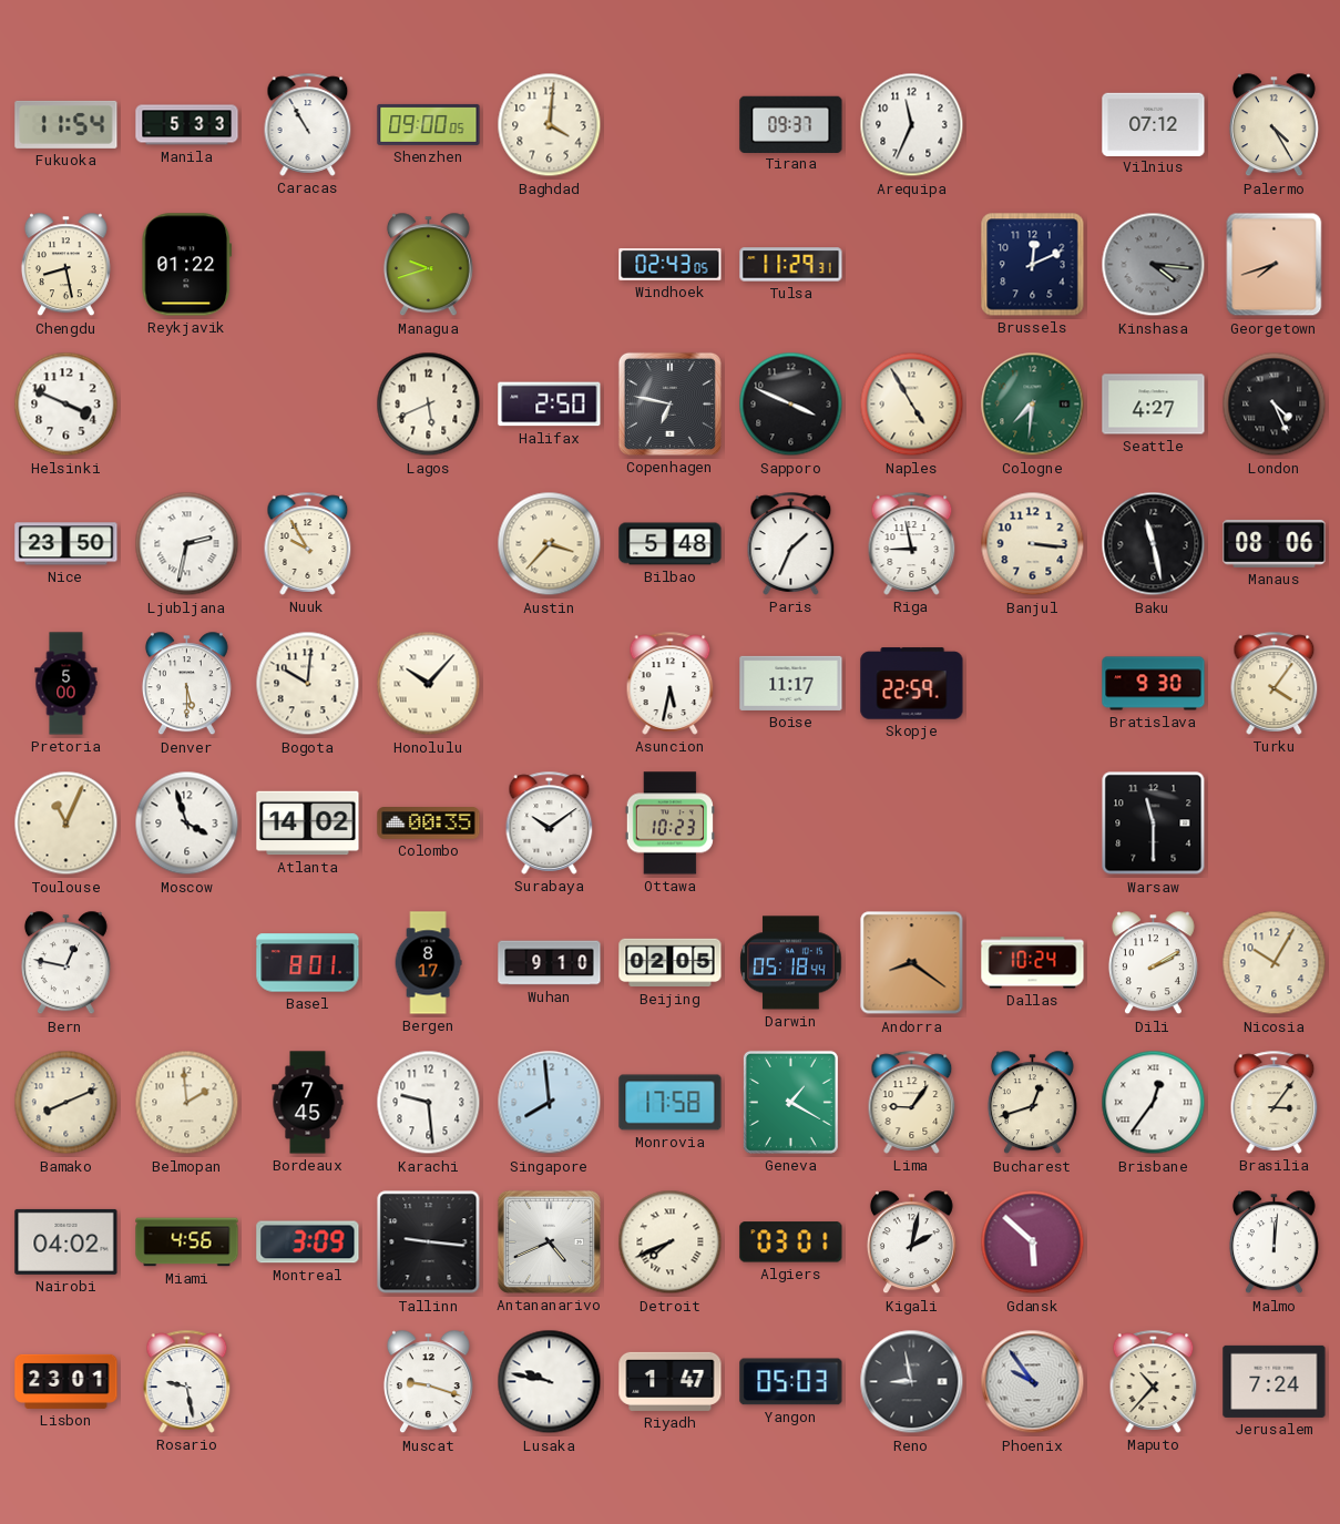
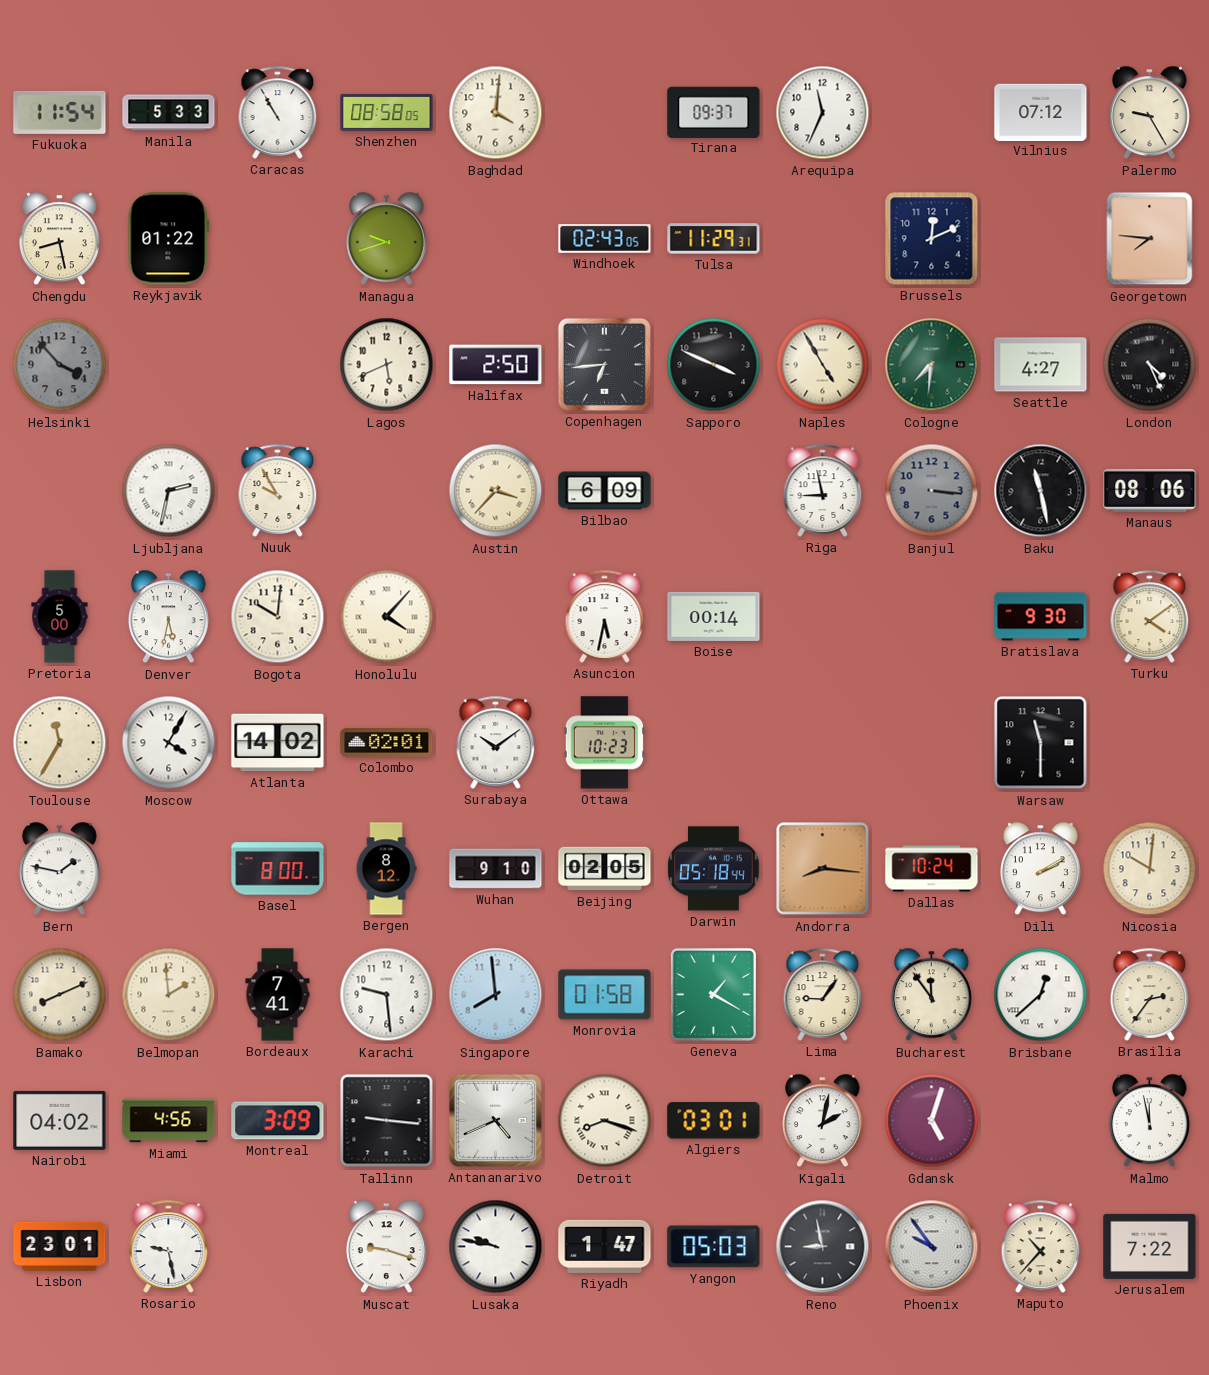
Shenzhen: 09:00 -> 08:58 (387, 112)
Palermo: 4:25 -> 9:25 (1149, 113)
Kinshasa: 4:16 -> none (1154, 265)
Georgetown: 7:42 -> 7:46 (1150, 239)
Helsinki: 3:49 -> 3:53 (60, 365)
Helsinki dial: white -> grey (60, 365)
Copenhagen: 6:47 -> 6:44 (604, 364)
Nice: 23:50 -> none (67, 544)
Bilbao: 5:48 -> 6:09 (605, 491)
Paris: 1:34 -> none (791, 543)
Banjul dial: cream -> grey (932, 491)
Denver: 5:30 -> 5:32 (168, 617)
Honolulu: 10:07 -> 4:07 (387, 617)
Boise: 11:17 -> 00:14 (714, 616)
Skopje: 22:59 -> none (912, 684)
Turku: 4:06 -> 4:09 (1150, 616)
Toulouse: 11:04 -> 11:35 (60, 743)
Moscow: 3:57 -> 4:05 (169, 743)
Colombo: 00:35 -> 02:01 (387, 743)
Bern: 12:47 -> 1:47 (59, 869)
Basel: 8:01 -> 8:00 (278, 869)
Bergen: 8:17 -> 8:12 (386, 869)
Andorra: 8:21 -> 8:16 (823, 869)
Nicosia: 10:05 -> 10:01 (1150, 869)
Bordeaux: 7:45 -> 7:41 (278, 995)
Monrovia: 17:58 -> 01:58 (605, 995)
Bucharest: 12:42 -> 11:54 (931, 995)
Brisbane: 12:36 -> 12:38 (1041, 995)
Brasilia: 3:06 -> 2:36 (1150, 994)
Detroit: 7:41 -> 8:18 (605, 1121)
Gdansk: 5:52 -> 5:03 (932, 1121)
Malmo: 12:01 -> 11:58 (1149, 1121)
Jerusalem: 7:24 -> 7:22 (1150, 1246)
